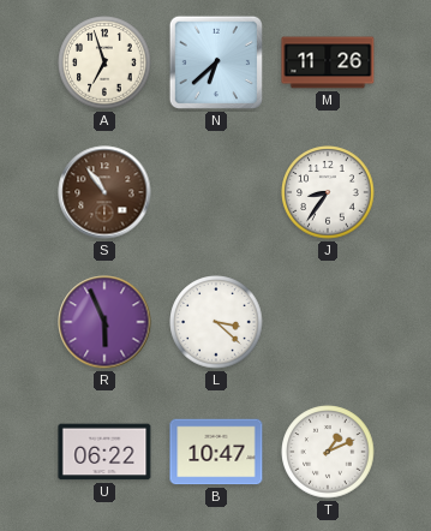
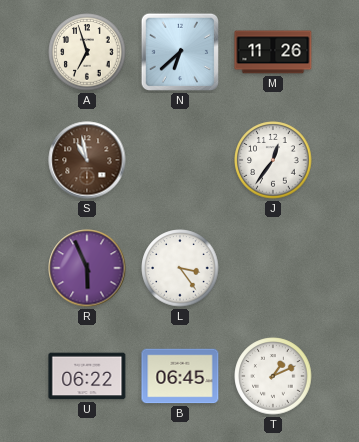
S: 10:54 -> 10:58 (87, 160)
J: 8:36 -> 12:36 (273, 160)
L: 3:22 -> 3:24 (180, 268)
B: 10:47 -> 06:45 (180, 376)
